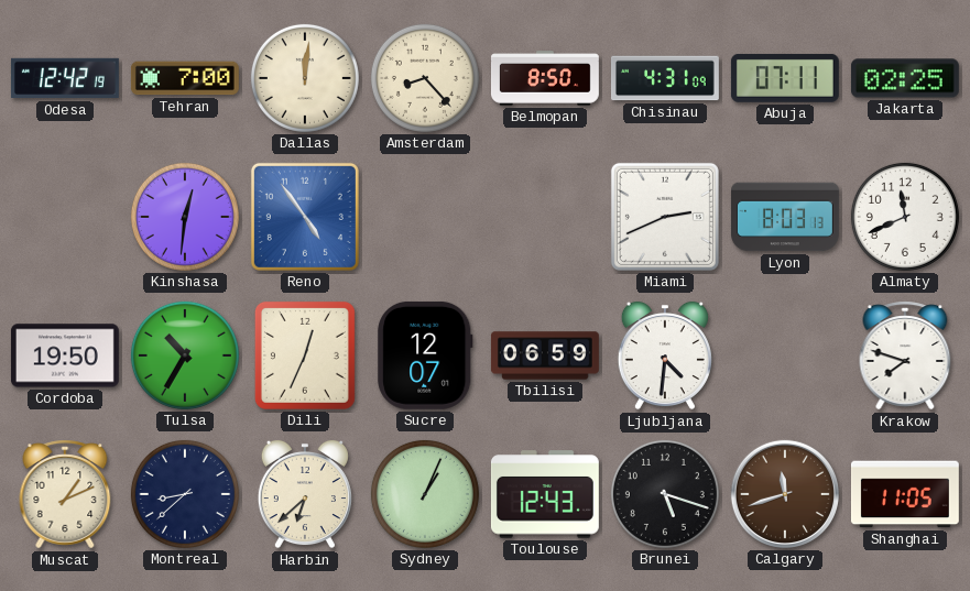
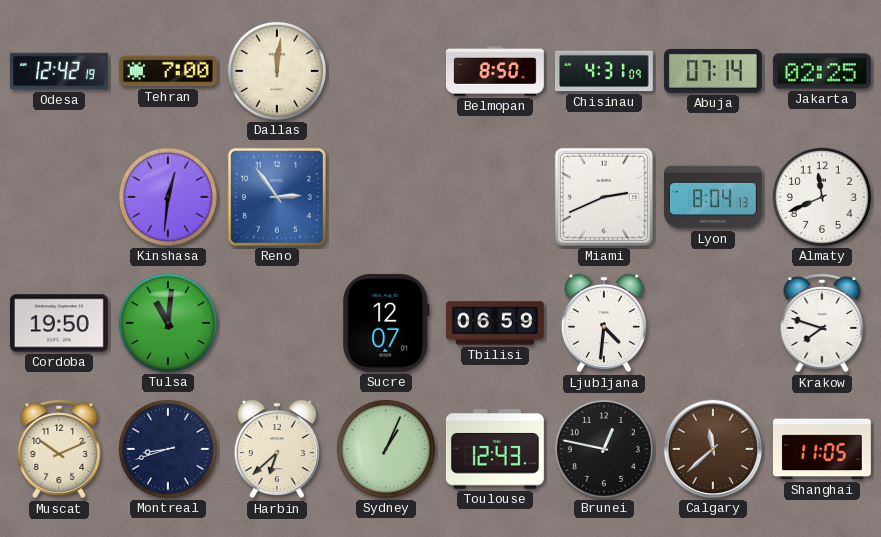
Amsterdam: 8:23 -> none (425, 78)
Abuja: 07:11 -> 07:14 (713, 71)
Reno: 4:54 -> 2:54 (277, 197)
Lyon: 8:03 -> 8:04 (713, 197)
Tulsa: 10:35 -> 11:01 (168, 323)
Dili: 12:34 -> none (305, 355)
Muscat: 1:11 -> 10:11 (59, 449)
Montreal: 8:38 -> 8:42 (168, 449)
Brunei: 5:18 -> 12:47 (604, 449)
Calgary: 11:42 -> 11:38 (713, 449)
